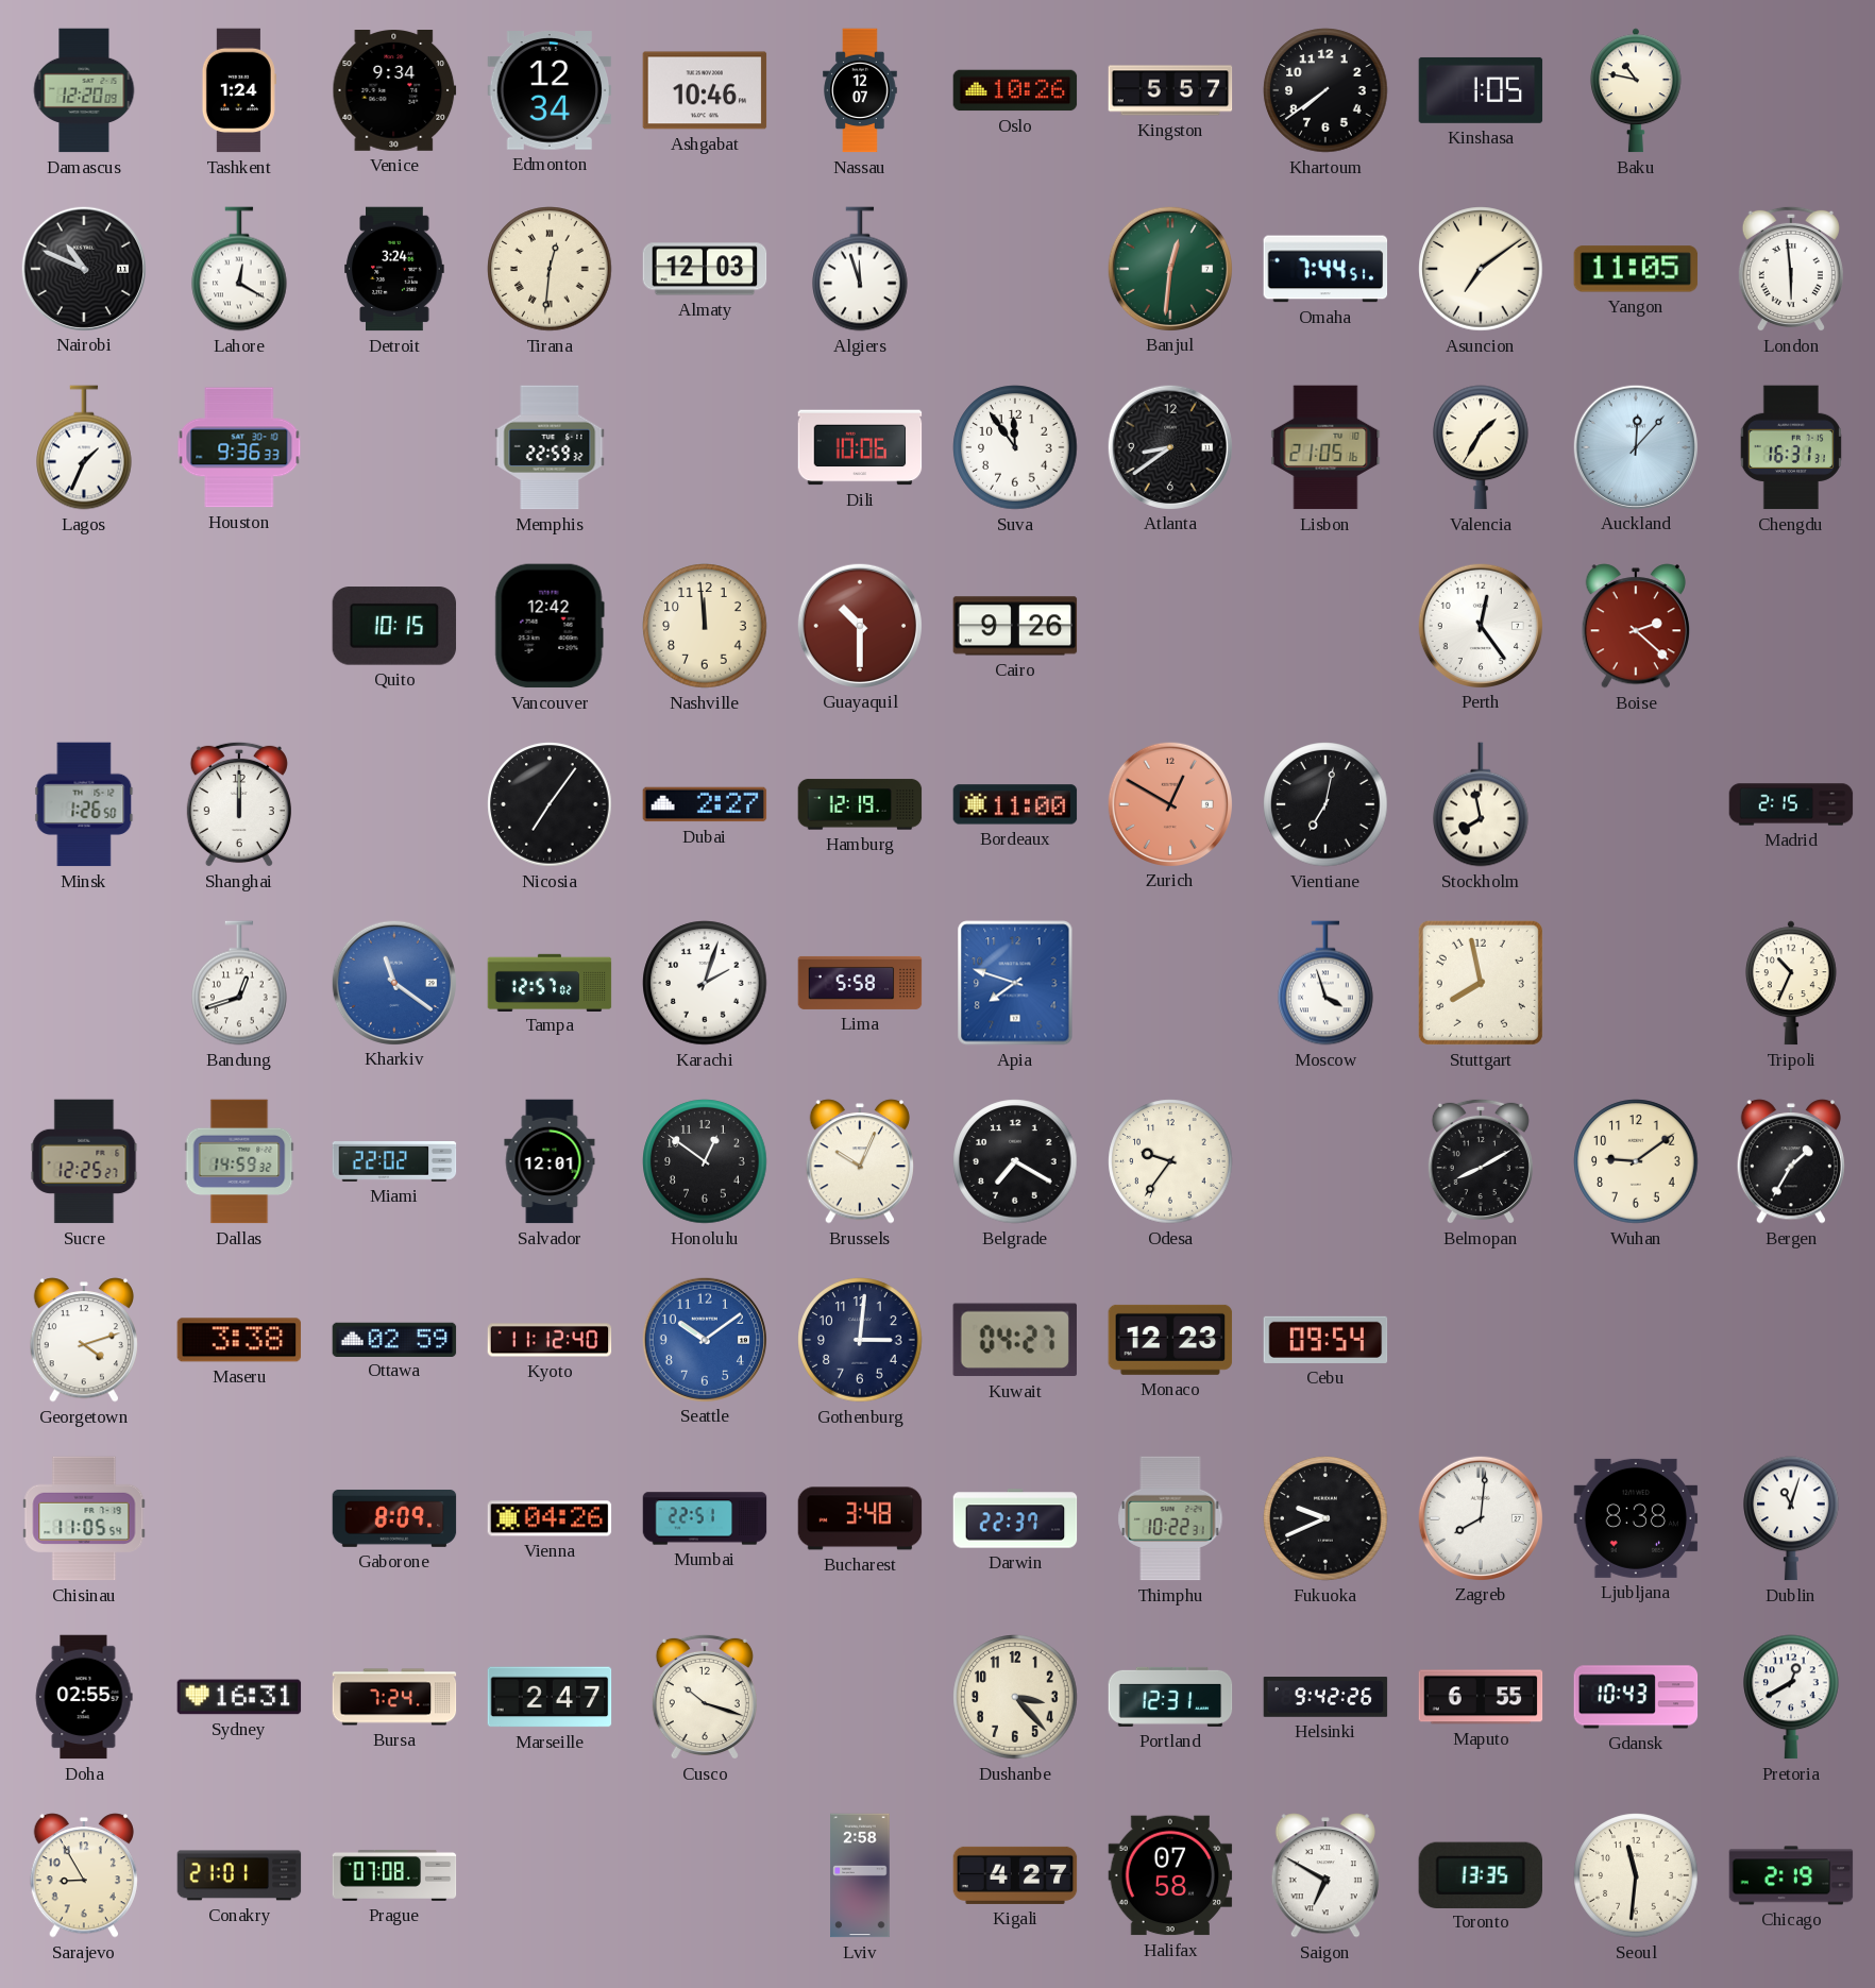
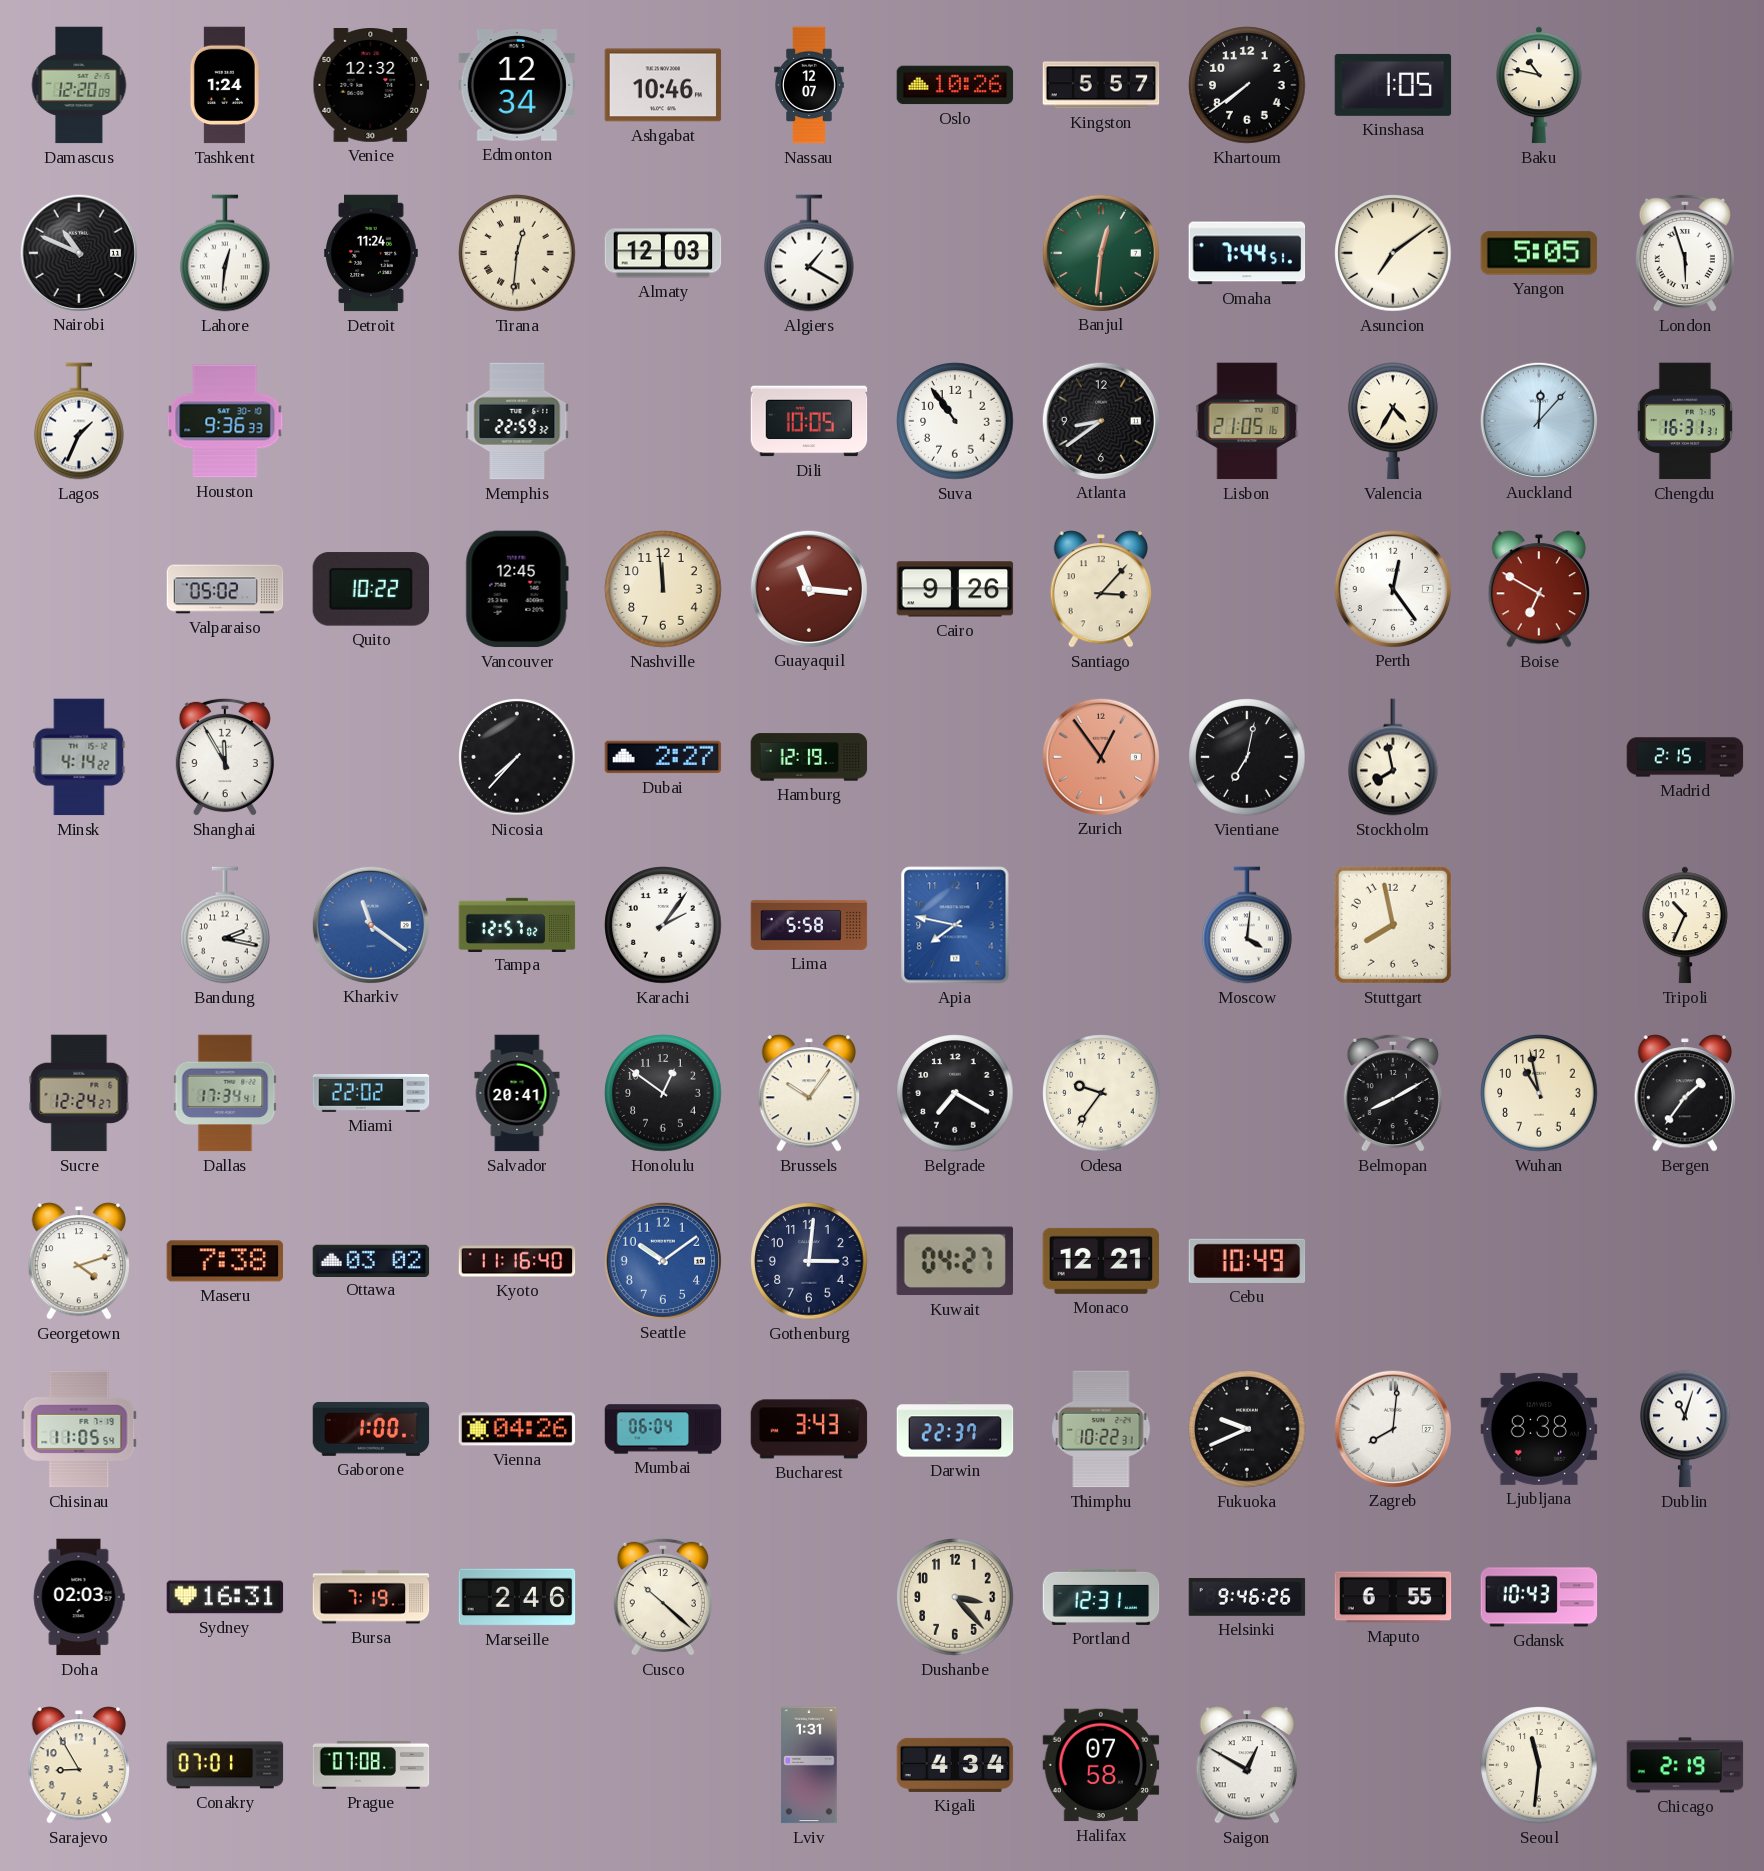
Venice: 9:34 -> 12:32 (371, 86)
Lahore: 12:20 -> 12:31 (225, 253)
Detroit: 3:24 -> 11:24 (371, 253)
Algiers: 11:57 -> 1:20 (809, 253)
Yangon: 11:05 -> 5:05 (1539, 253)
London: 5:59 -> 5:57 (1685, 253)
Dili: 10:06 -> 10:05 (809, 421)
Suva: 11:54 -> 10:54 (955, 421)
Valencia: 1:35 -> 4:35 (1393, 421)
Valparaiso: none -> 05:02 (225, 589)
Quito: 10:15 -> 10:22 (371, 589)
Vancouver: 12:42 -> 12:45 (517, 589)
Guayaquil: 10:30 -> 11:16 (808, 588)
Santiago: none -> 3:07 (1101, 589)
Boise: 2:22 -> 6:50 (1539, 589)
Minsk: 1:26 -> 4:14 (79, 757)
Shanghai: 12:00 -> 11:55 (225, 757)
Nicosia: 7:06 -> 7:37 (517, 757)
Bordeaux: 11:00 -> none (1015, 804)
Zurich: 12:50 -> 12:54 (1100, 756)
Bandung: 12:42 -> 2:17 (225, 925)
Karachi: 2:03 -> 2:06 (663, 925)
Apia: 7:48 -> 7:47 (955, 925)
Moscow: 3:57 -> 4:01 (1247, 925)
Sucre: 12:25 -> 12:24 (79, 1093)
Dallas: 14:59 -> 17:34 (225, 1093)
Salvador: 12:01 -> 20:41 (517, 1093)
Brussels: 10:04 -> 10:06 (809, 1093)
Wuhan: 9:09 -> 10:58 (1539, 1093)
Bergen: 1:35 -> 1:36 (1685, 1093)
Maseru: 3:38 -> 7:38 (225, 1261)
Ottawa: 02:59 -> 03:02 (371, 1260)
Kyoto: 11:12 -> 11:16 (517, 1261)
Monaco: 12:23 -> 12:21 (1101, 1261)
Cebu: 09:54 -> 10:49 (1247, 1261)
Gaborone: 8:09 -> 1:00 (371, 1429)
Mumbai: 22:51 -> 06:04 (663, 1429)
Bucharest: 3:48 -> 3:43 (809, 1429)
Doha: 02:55 -> 02:03 (79, 1597)
Bursa: 7:24 -> 7:19 (371, 1597)
Marseille: 2:47 -> 2:46 (517, 1597)
Cusco: 10:18 -> 10:22 (663, 1597)
Helsinki: 9:42 -> 9:46 (1247, 1597)
Pretoria: 12:40 -> none (1791, 1697)
Conakry: 21:01 -> 07:01 (225, 1765)
Lviv: 2:58 -> 1:31 (809, 1765)
Kigali: 4:27 -> 4:34 (955, 1765)
Saigon: 6:50 -> 12:50 (1247, 1765)
Toronto: 13:35 -> none (1480, 1874)
